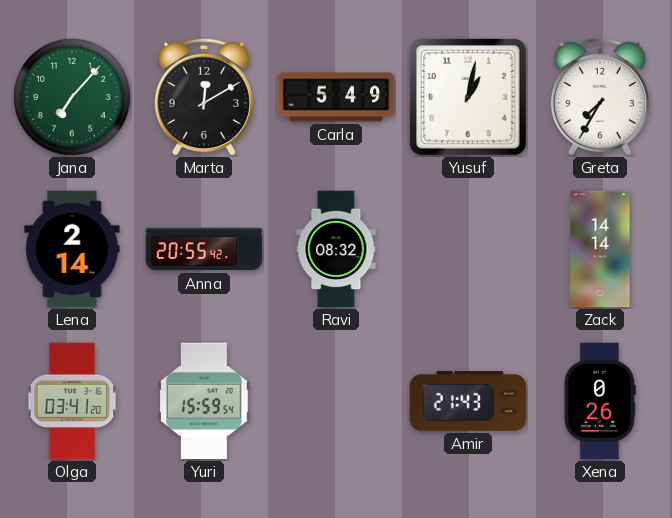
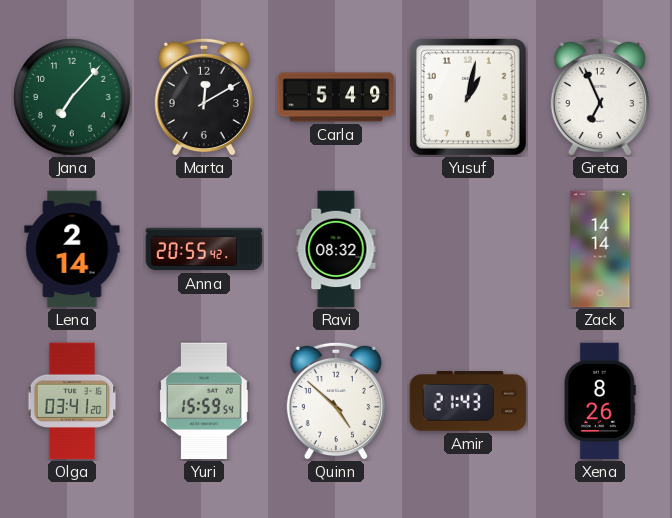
Greta: 7:35 -> 6:56 (600, 97)
Quinn: none -> 4:52 (336, 401)
Xena: 0:26 -> 8:26 (600, 401)
